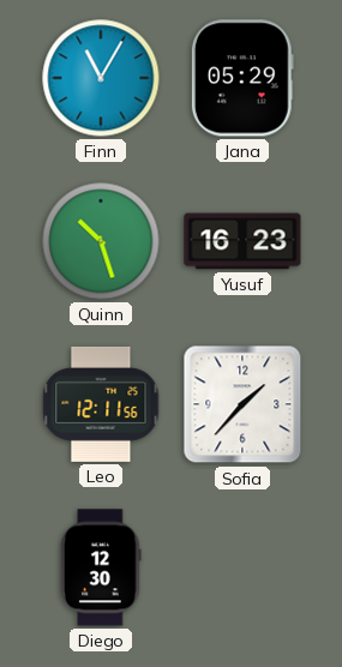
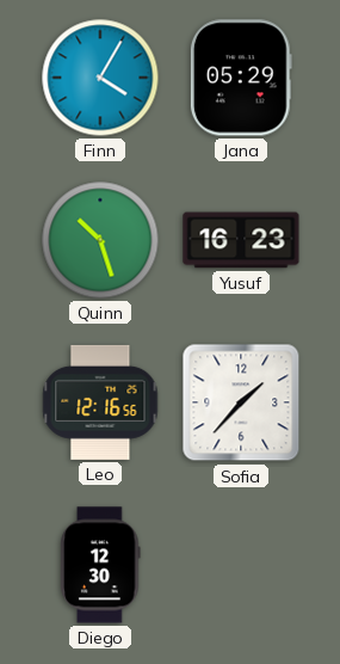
Finn: 11:05 -> 4:05 (100, 78)
Leo: 12:11 -> 12:16 (100, 402)
